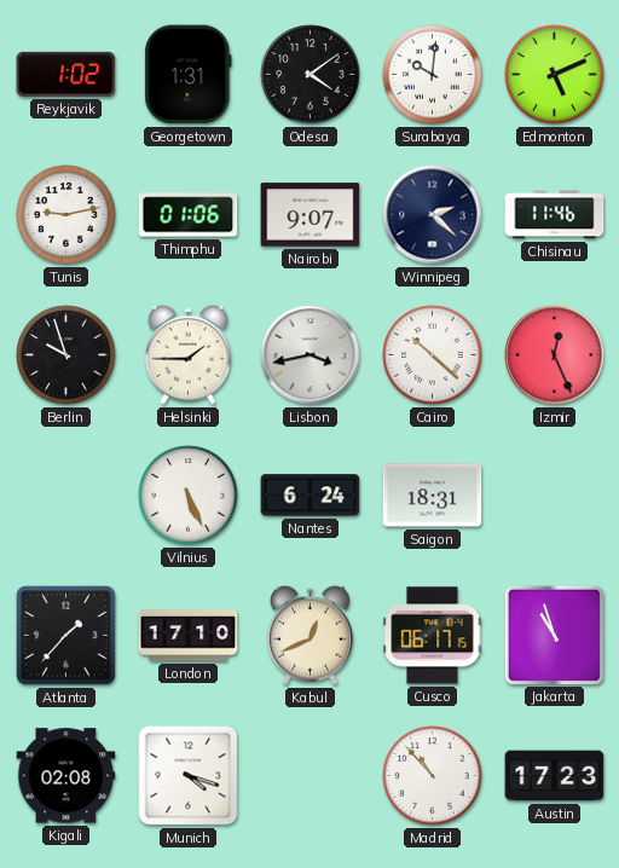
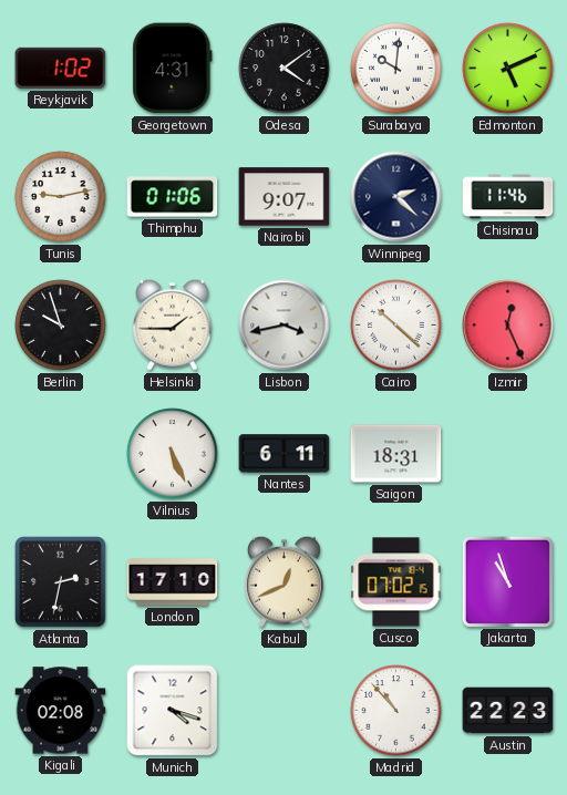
Georgetown: 1:31 -> 4:31 (173, 69)
Nantes: 6:24 -> 6:11 (285, 454)
Atlanta: 1:37 -> 2:32 (61, 582)
Cusco: 06:17 -> 07:02 (396, 582)
Austin: 17:23 -> 22:23 (508, 711)
